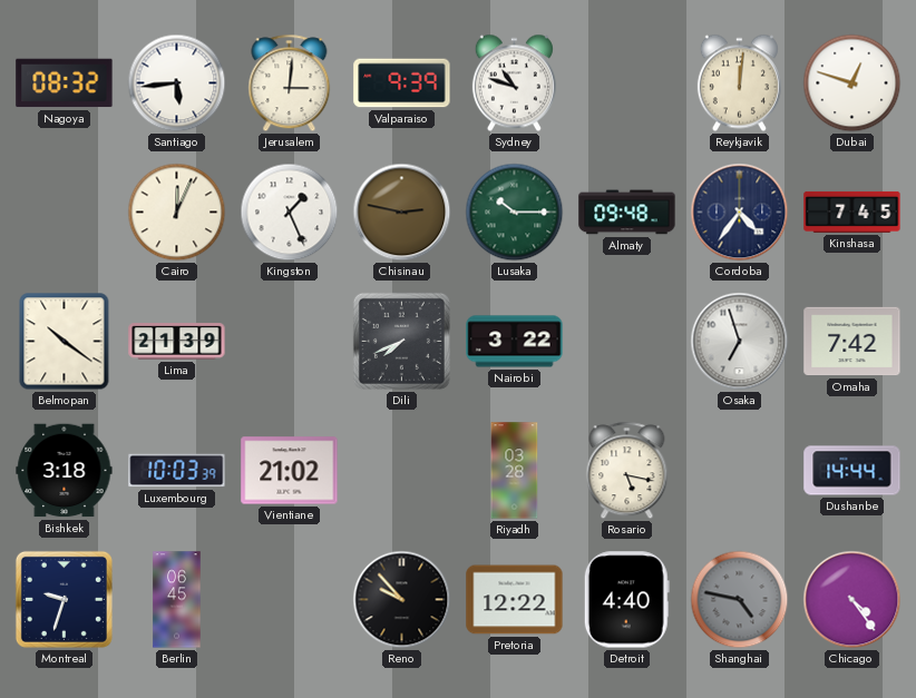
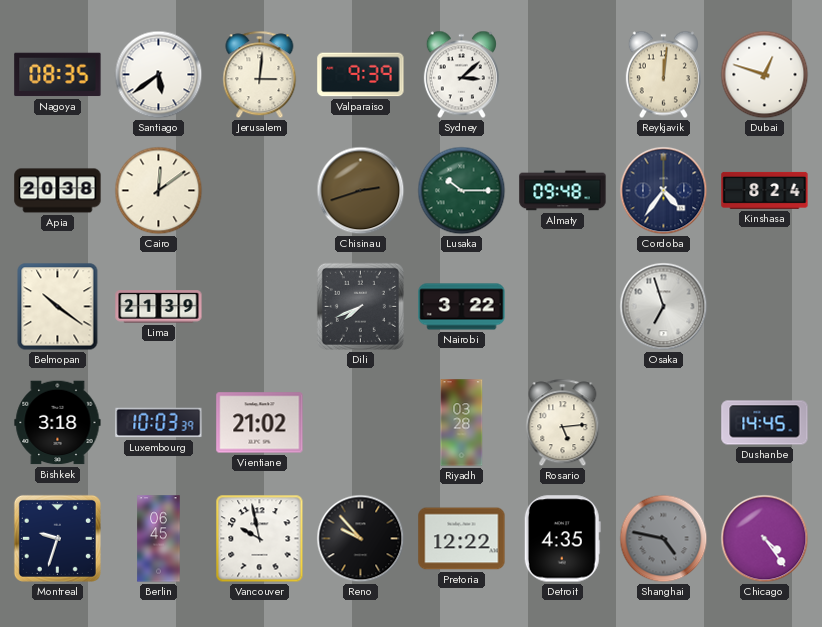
Nagoya: 08:32 -> 08:35 (58, 75)
Santiago: 5:44 -> 5:39 (159, 75)
Sydney: 10:48 -> 3:08 (461, 75)
Apia: none -> 20:38 (58, 191)
Cairo: 12:04 -> 12:09 (159, 191)
Kingston: 1:26 -> none (290, 213)
Chisinau: 2:47 -> 2:42 (361, 191)
Kinshasa: 7:45 -> 8:24 (765, 190)
Omaha: 7:42 -> none (852, 342)
Rosario: 5:17 -> 5:14 (563, 423)
Dushanbe: 14:44 -> 14:45 (765, 423)
Vancouver: none -> 9:58 (260, 539)
Detroit: 4:40 -> 4:35 (562, 539)
